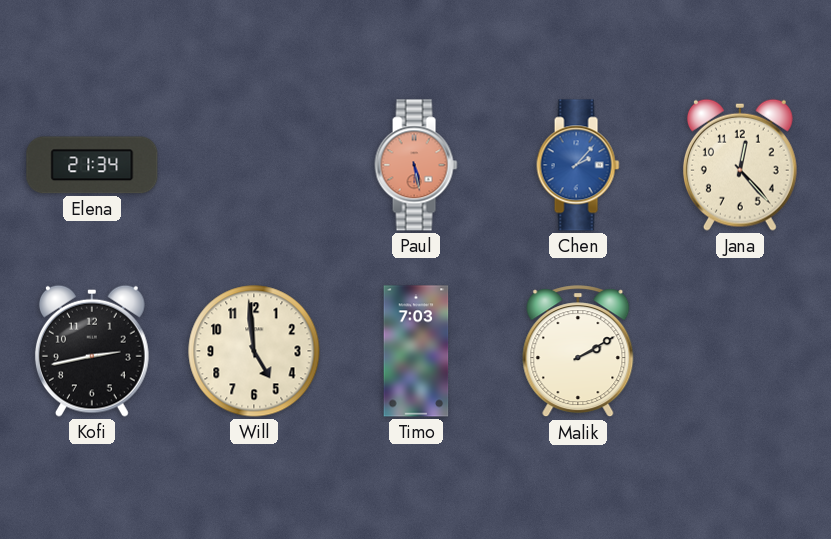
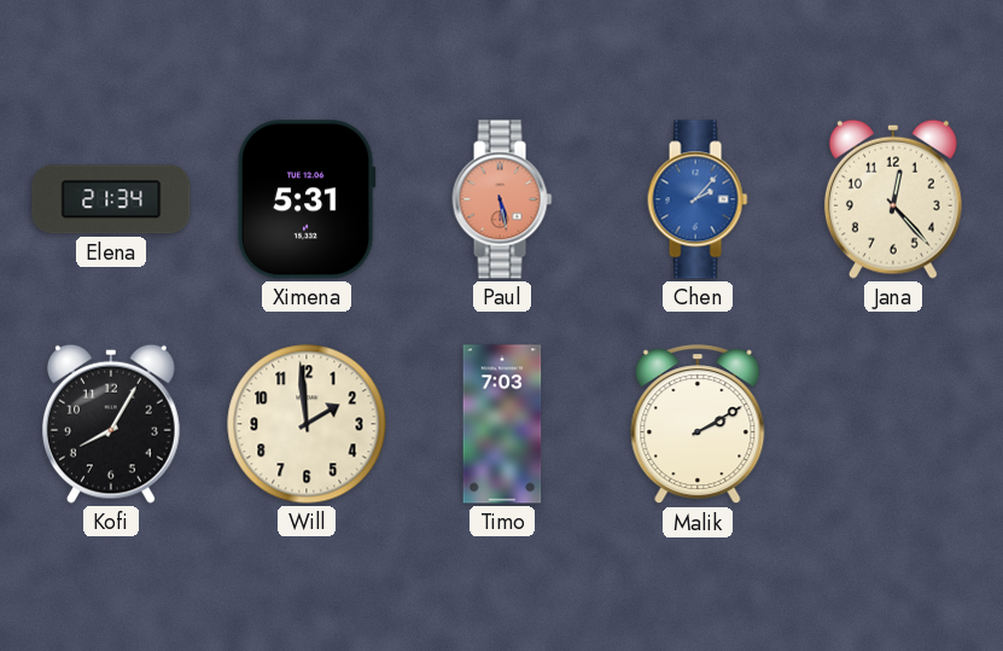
Ximena: none -> 5:31 (307, 199)
Kofi: 2:43 -> 8:05 (111, 424)
Will: 4:59 -> 1:59 (307, 424)
